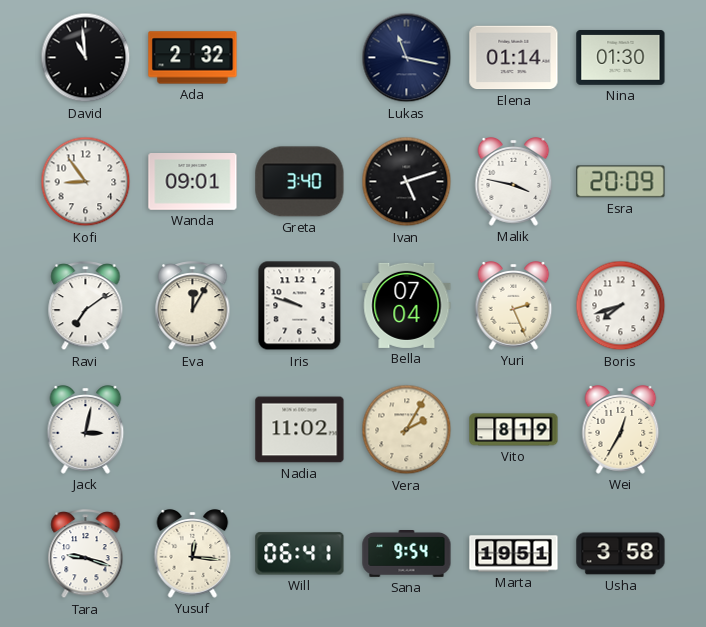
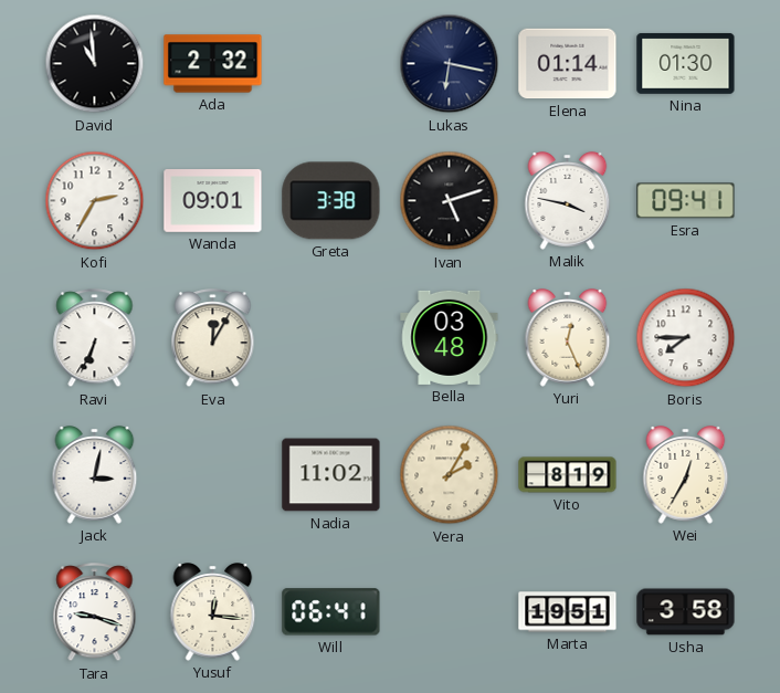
Lukas: 11:17 -> 6:17 (450, 64)
Kofi: 8:54 -> 2:35 (95, 201)
Greta: 3:40 -> 3:38 (331, 201)
Esra: 20:09 -> 09:41 (686, 201)
Ravi: 7:09 -> 6:34 (95, 338)
Iris: 9:48 -> none (300, 306)
Bella: 07:04 -> 03:48 (450, 337)
Yuri: 2:26 -> 12:26 (568, 338)
Boris: 7:42 -> 7:45 (686, 338)
Sana: 9:54 -> none (407, 554)
